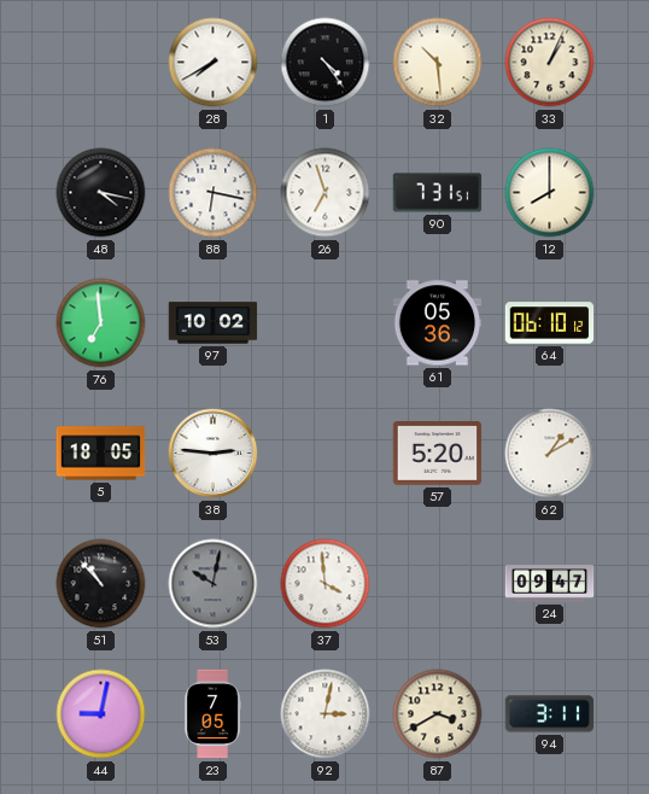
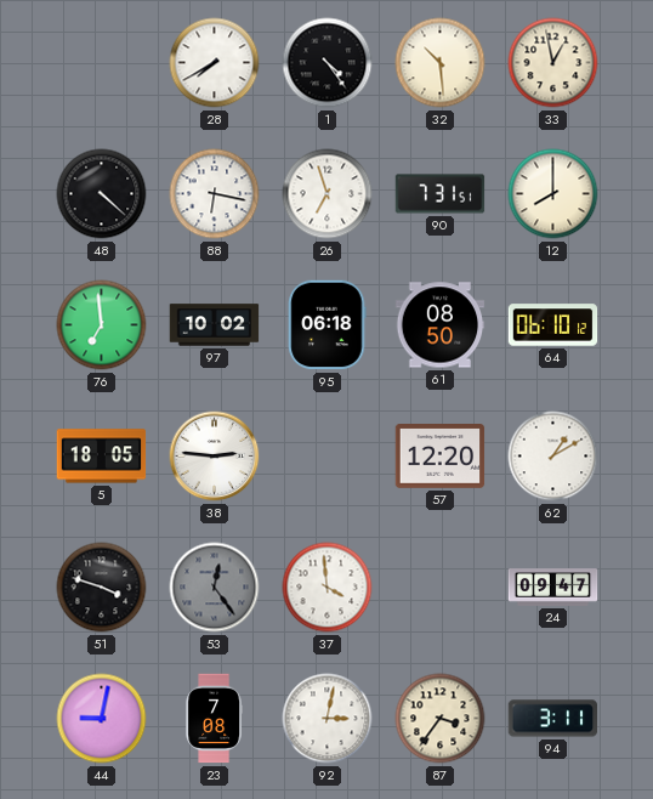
33: 1:04 -> 12:58 (553, 63)
48: 4:17 -> 4:22 (102, 194)
95: none -> 06:18 (328, 325)
61: 05:36 -> 08:50 (441, 325)
57: 5:20 -> 12:20 (441, 457)
51: 10:53 -> 3:48 (102, 588)
53: 10:02 -> 12:24 (215, 588)
23: 7:05 -> 7:08 (214, 719)
87: 3:40 -> 3:36 (441, 719)
